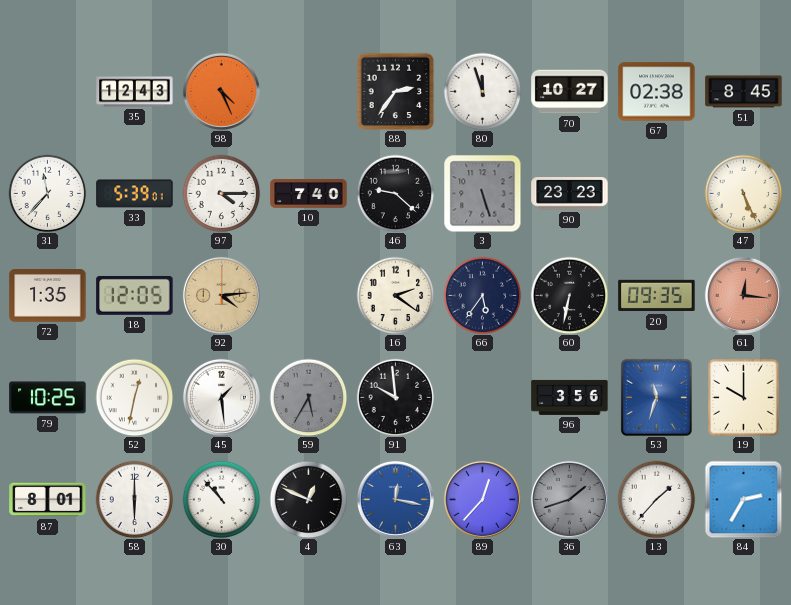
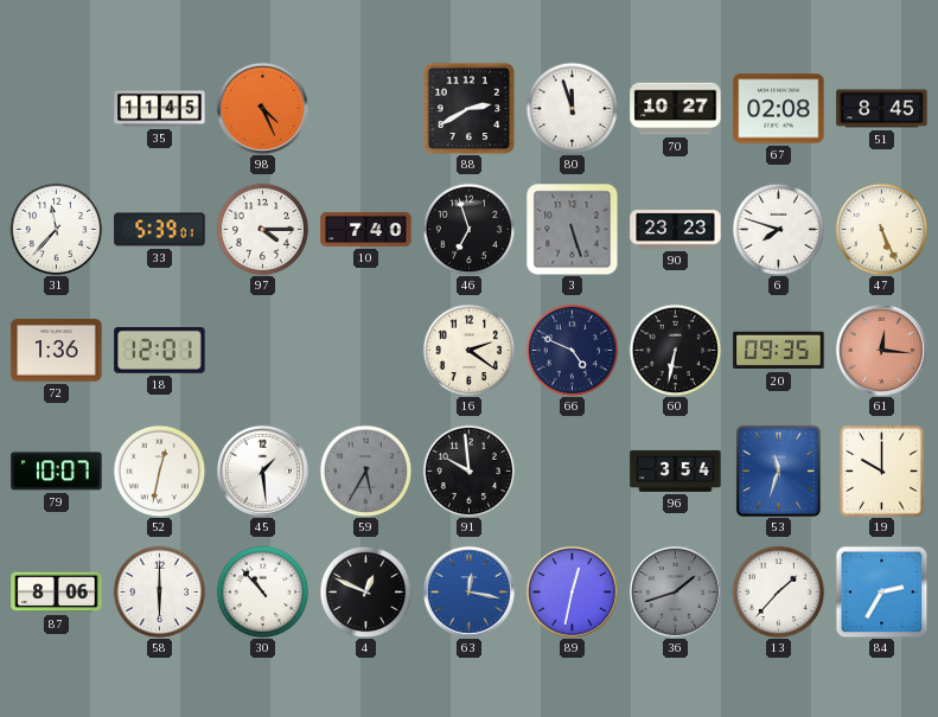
35: 12:43 -> 11:45 (160, 109)
88: 2:36 -> 2:40 (468, 108)
67: 02:38 -> 02:08 (779, 109)
46: 9:22 -> 6:57 (468, 229)
6: none -> 7:48 (778, 229)
72: 1:35 -> 1:36 (57, 351)
18: 12:05 -> 12:01 (160, 350)
92: 4:14 -> none (221, 295)
66: 5:36 -> 4:49 (572, 350)
79: 10:25 -> 10:07 (57, 472)
96: 3:56 -> 3:54 (676, 470)
87: 8:01 -> 8:06 (57, 593)
89: 12:37 -> 12:32 (572, 591)
